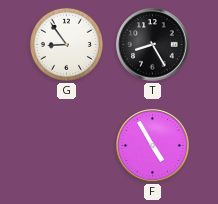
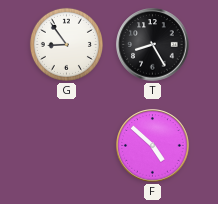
F: 4:55 -> 4:52 (153, 146)
